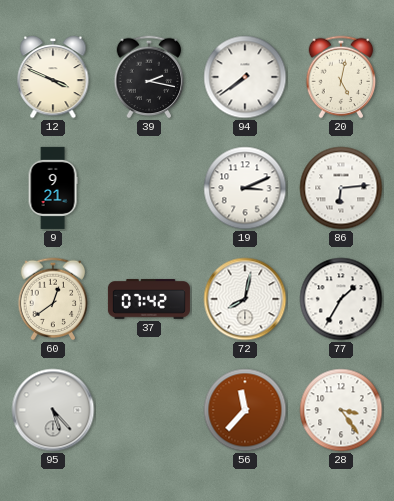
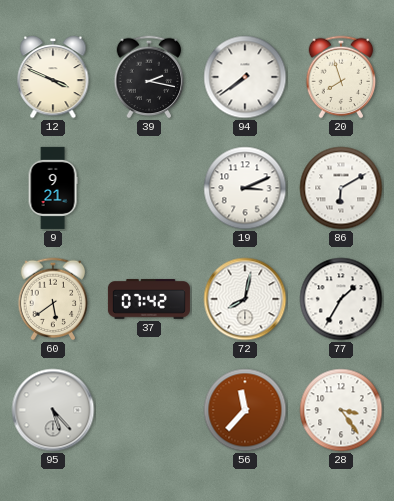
20: 5:02 -> 7:57 (341, 77)
86: 6:14 -> 6:10 (341, 188)
60: 12:39 -> 5:39 (53, 299)
